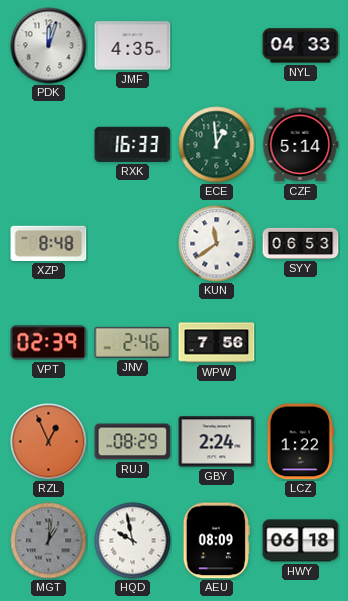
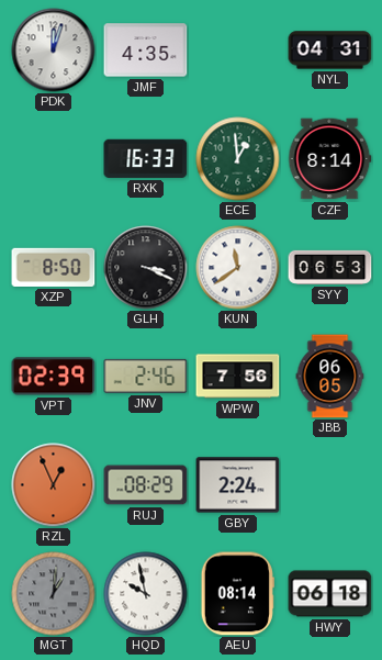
NYL: 04:33 -> 04:31 (330, 51)
CZF: 5:14 -> 8:14 (330, 159)
XZP: 8:48 -> 8:50 (54, 267)
GLH: none -> 3:19 (146, 268)
JBB: none -> 06:05 (330, 377)
LCZ: 1:22 -> none (300, 442)
AEU: 08:09 -> 08:14 (237, 594)
